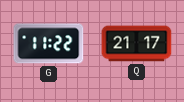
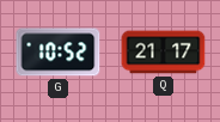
G: 11:22 -> 10:52 (59, 53)
